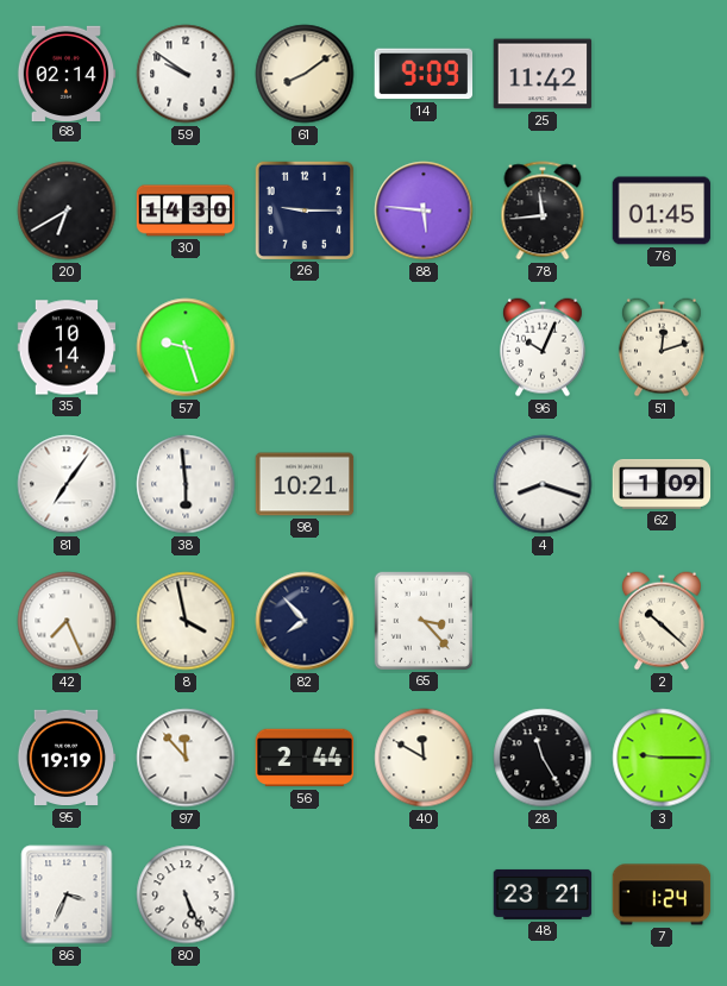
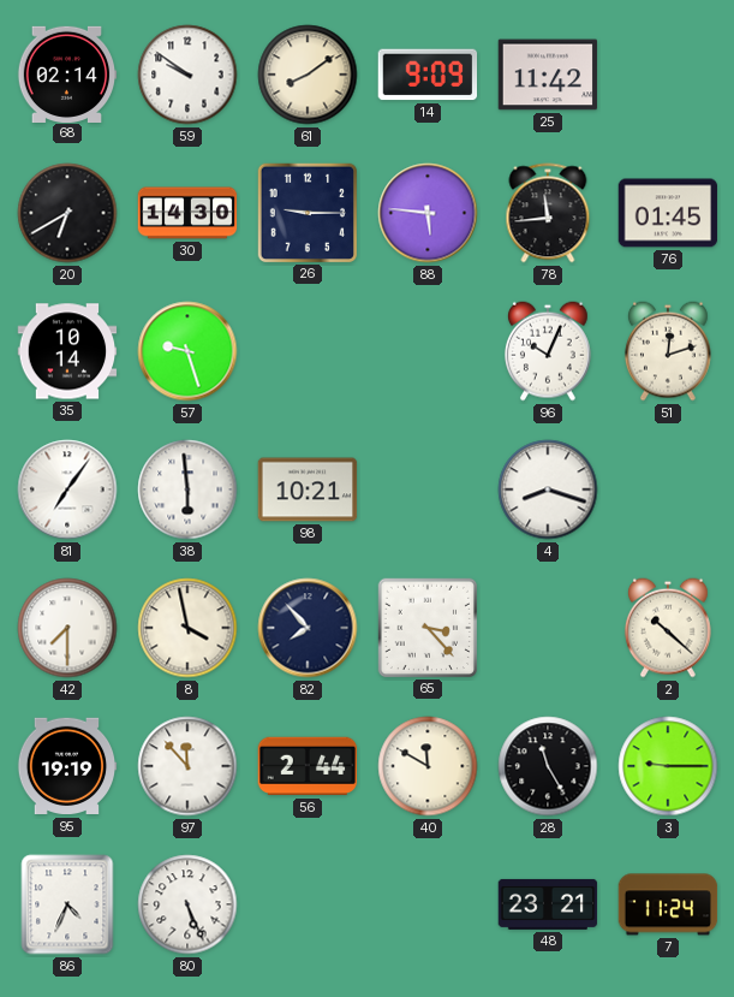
62: 1:09 -> none (662, 484)
42: 7:26 -> 7:30 (67, 628)
86: 3:34 -> 4:34 (67, 904)
7: 1:24 -> 11:24 (668, 904)
